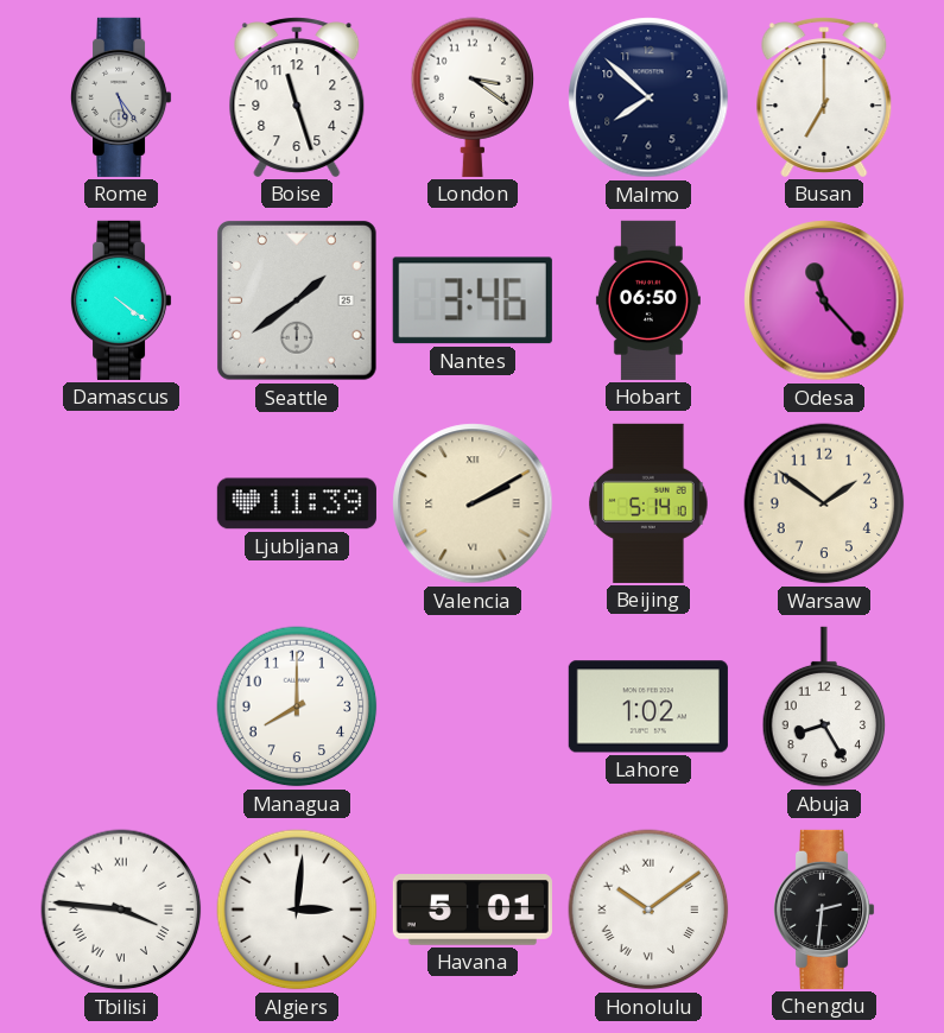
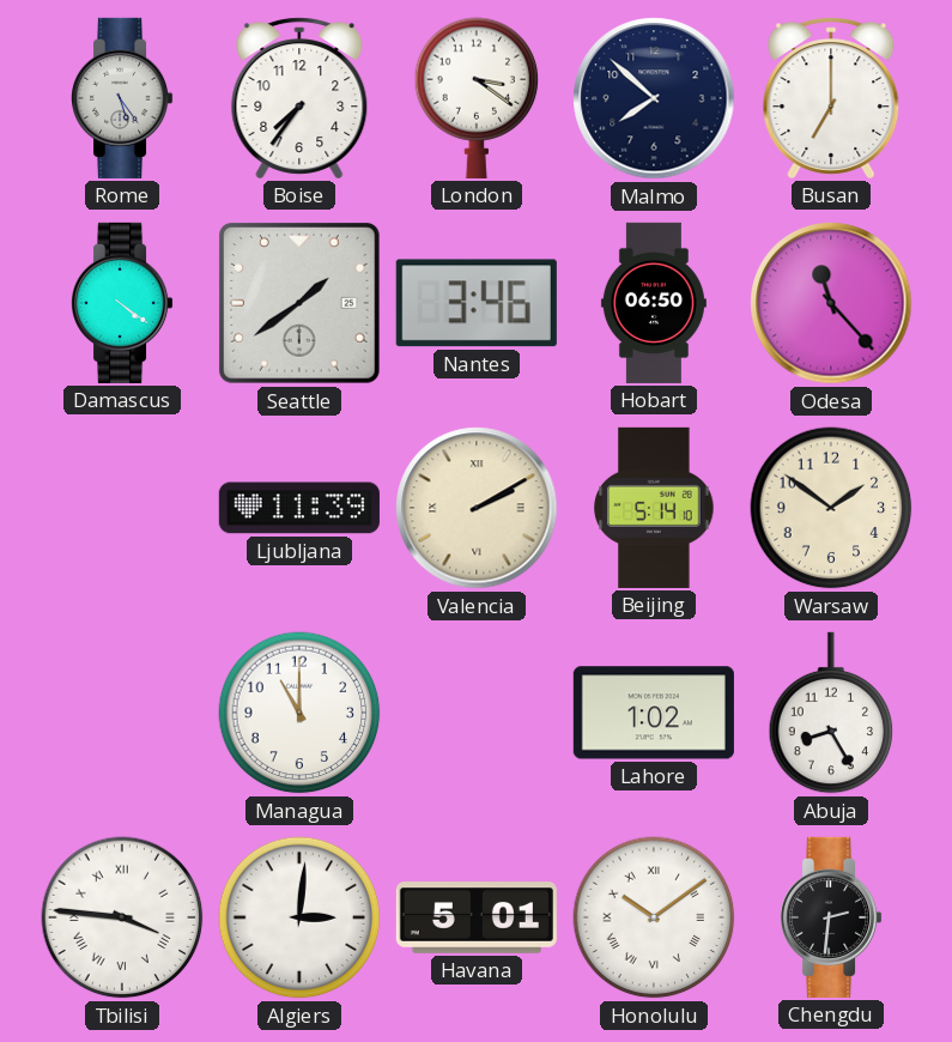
Boise: 11:27 -> 7:36 (299, 98)
Managua: 8:00 -> 11:00 (299, 713)
